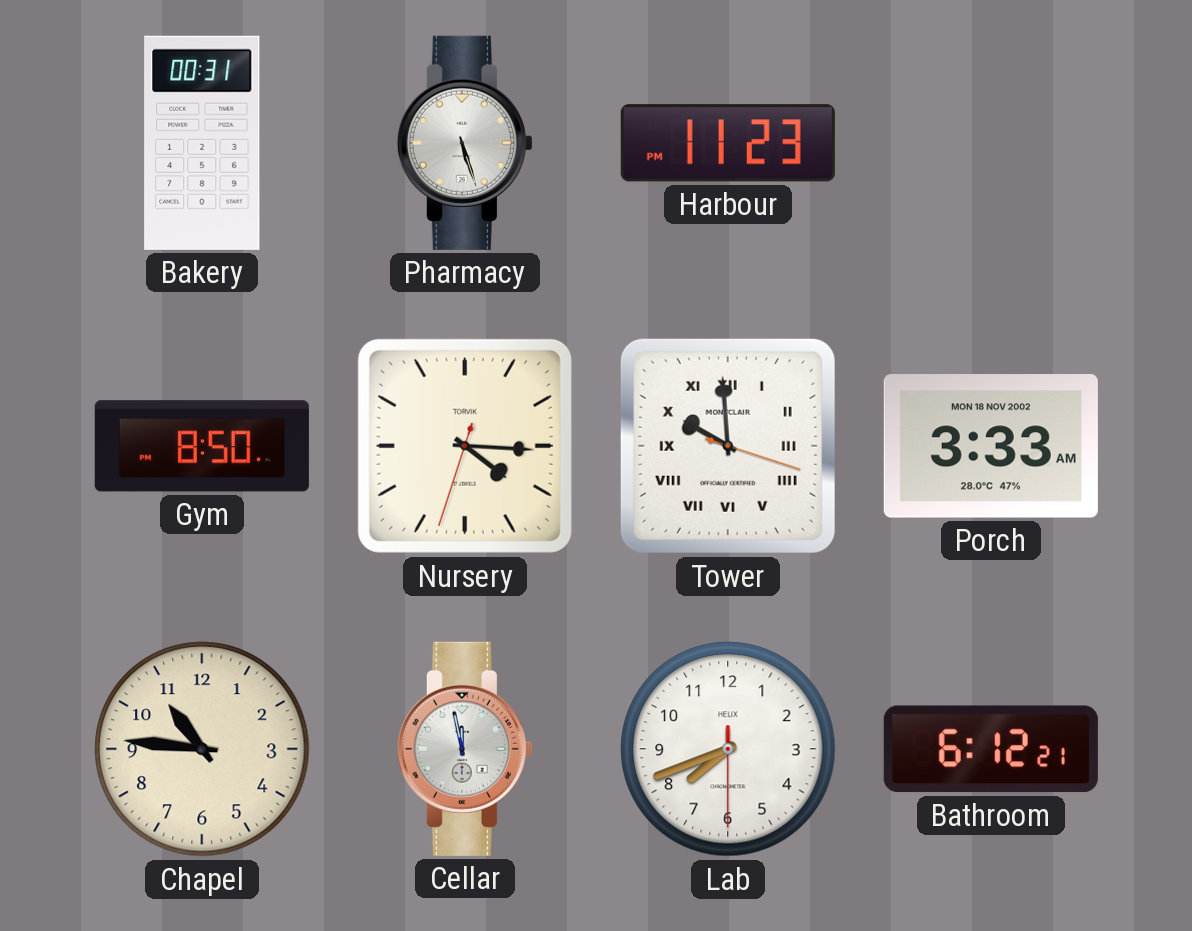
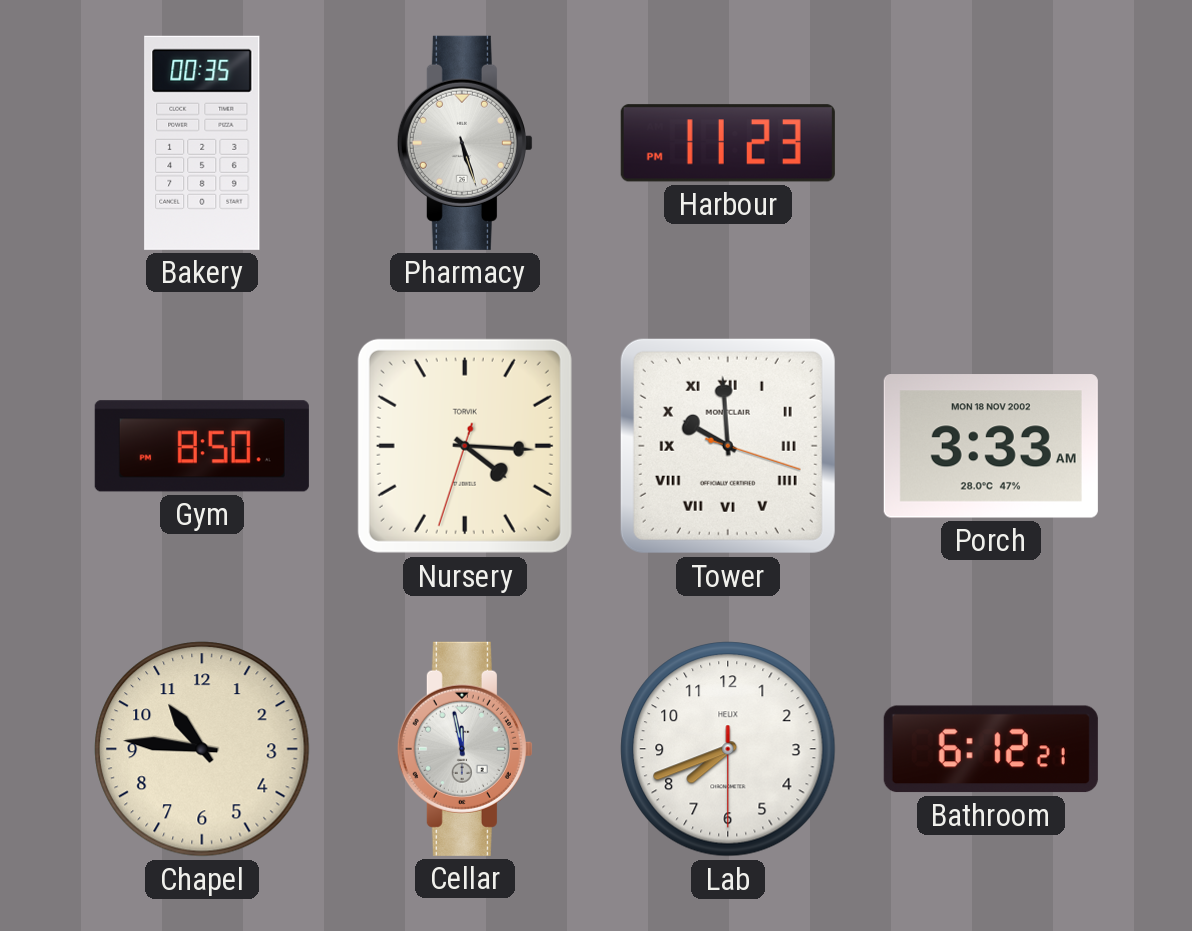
Bakery: 00:31 -> 00:35 (202, 143)
